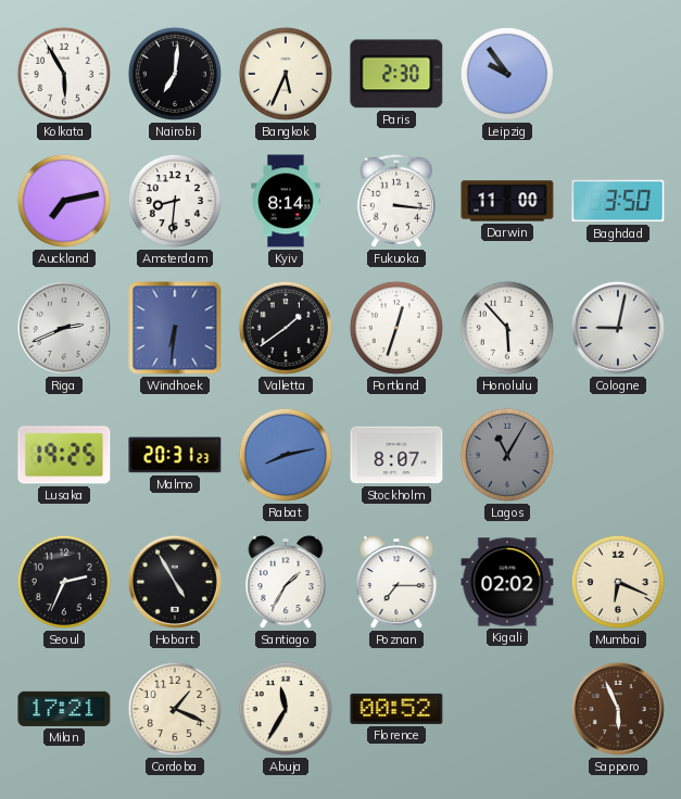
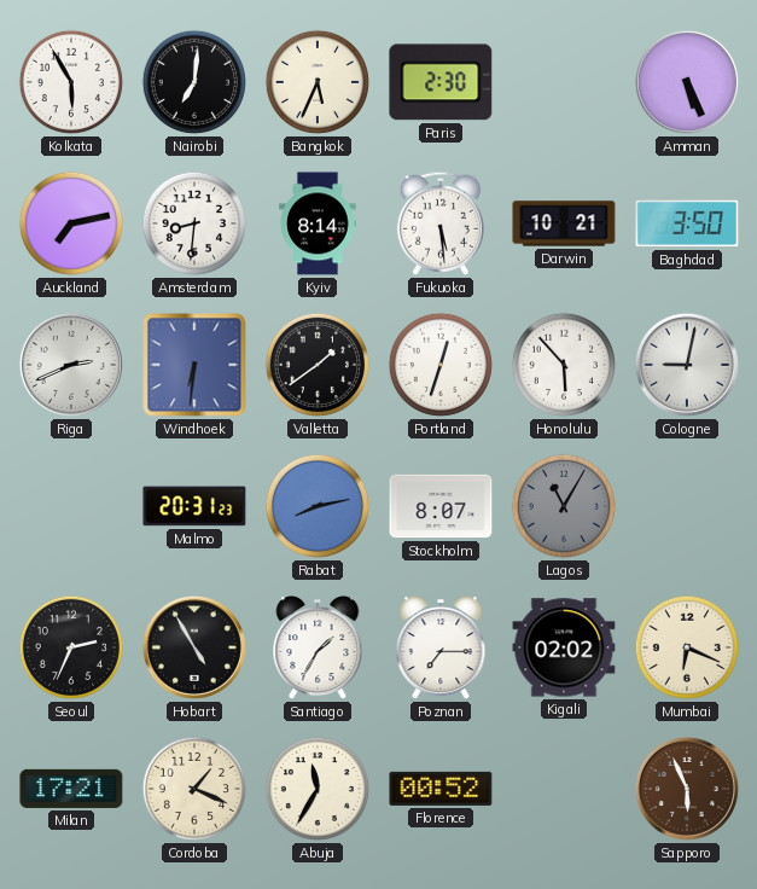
Leipzig: 9:54 -> none (507, 74)
Amman: none -> 5:26 (687, 82)
Fukuoka: 3:16 -> 5:29 (441, 223)
Darwin: 11:00 -> 10:21 (564, 223)
Lusaka: 19:25 -> none (64, 455)
